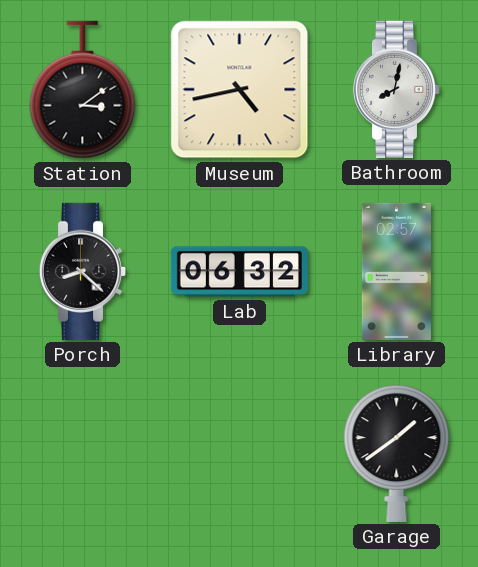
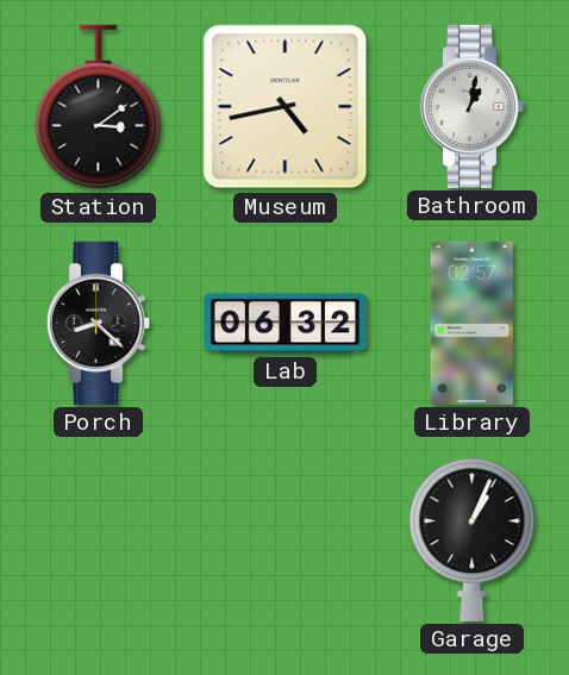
Bathroom: 8:02 -> 1:02 (473, 106)
Garage: 1:39 -> 1:04 (473, 539)
